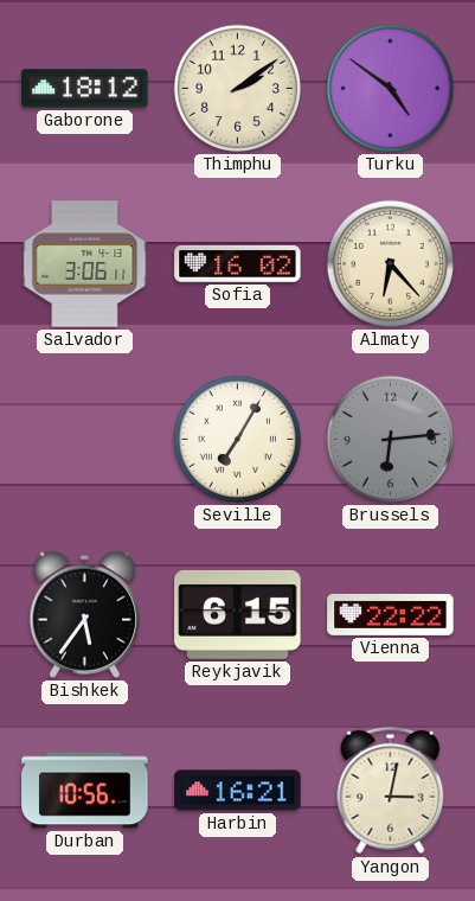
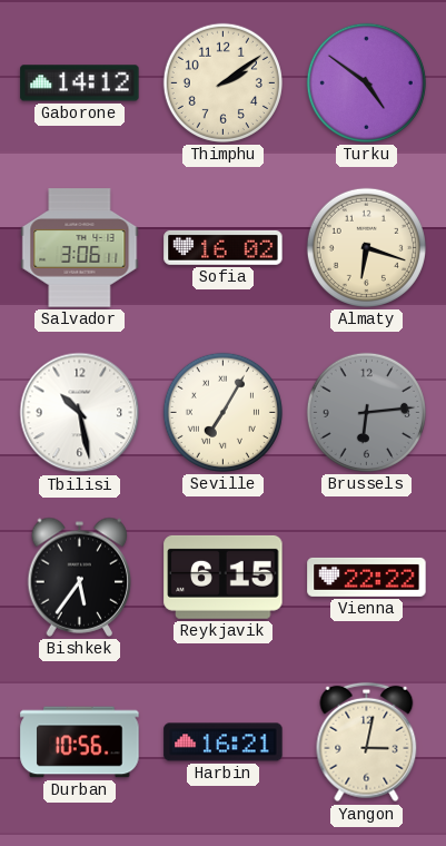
Gaborone: 18:12 -> 14:12 (80, 83)
Almaty: 6:23 -> 6:18 (366, 247)
Tbilisi: none -> 10:28 (80, 413)
